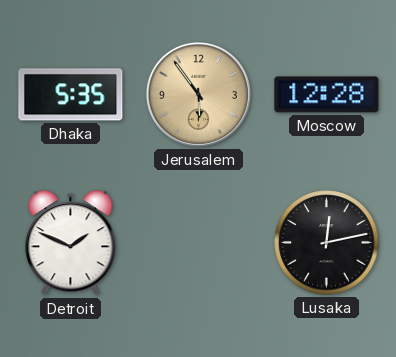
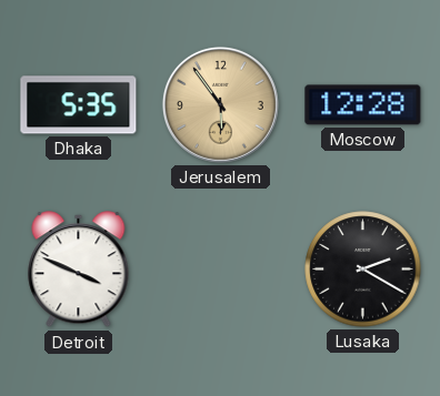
Detroit: 1:49 -> 3:49 (79, 270)
Lusaka: 12:13 -> 2:20 (363, 270)
